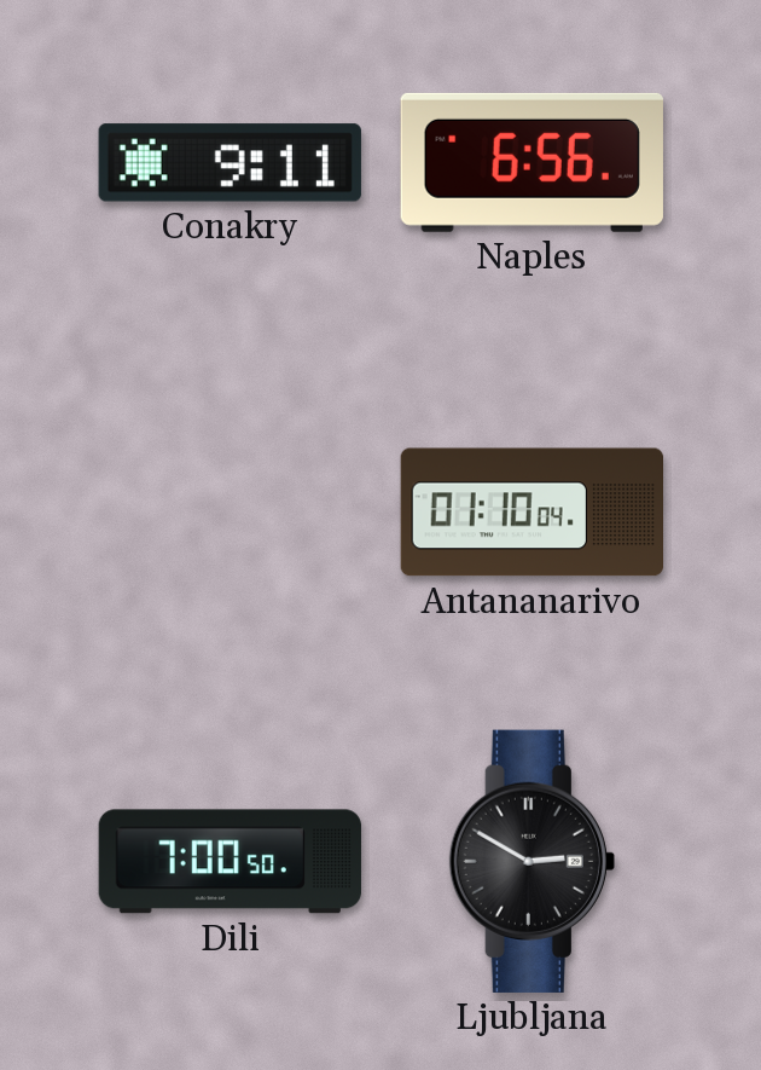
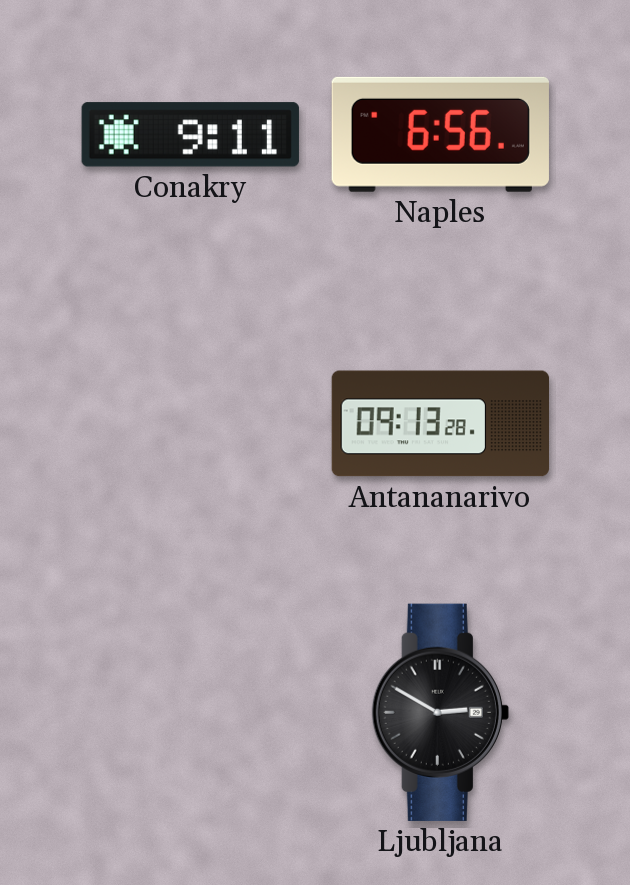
Antananarivo: 01:10 -> 09:13 (440, 424)
Dili: 7:00 -> none (230, 862)
